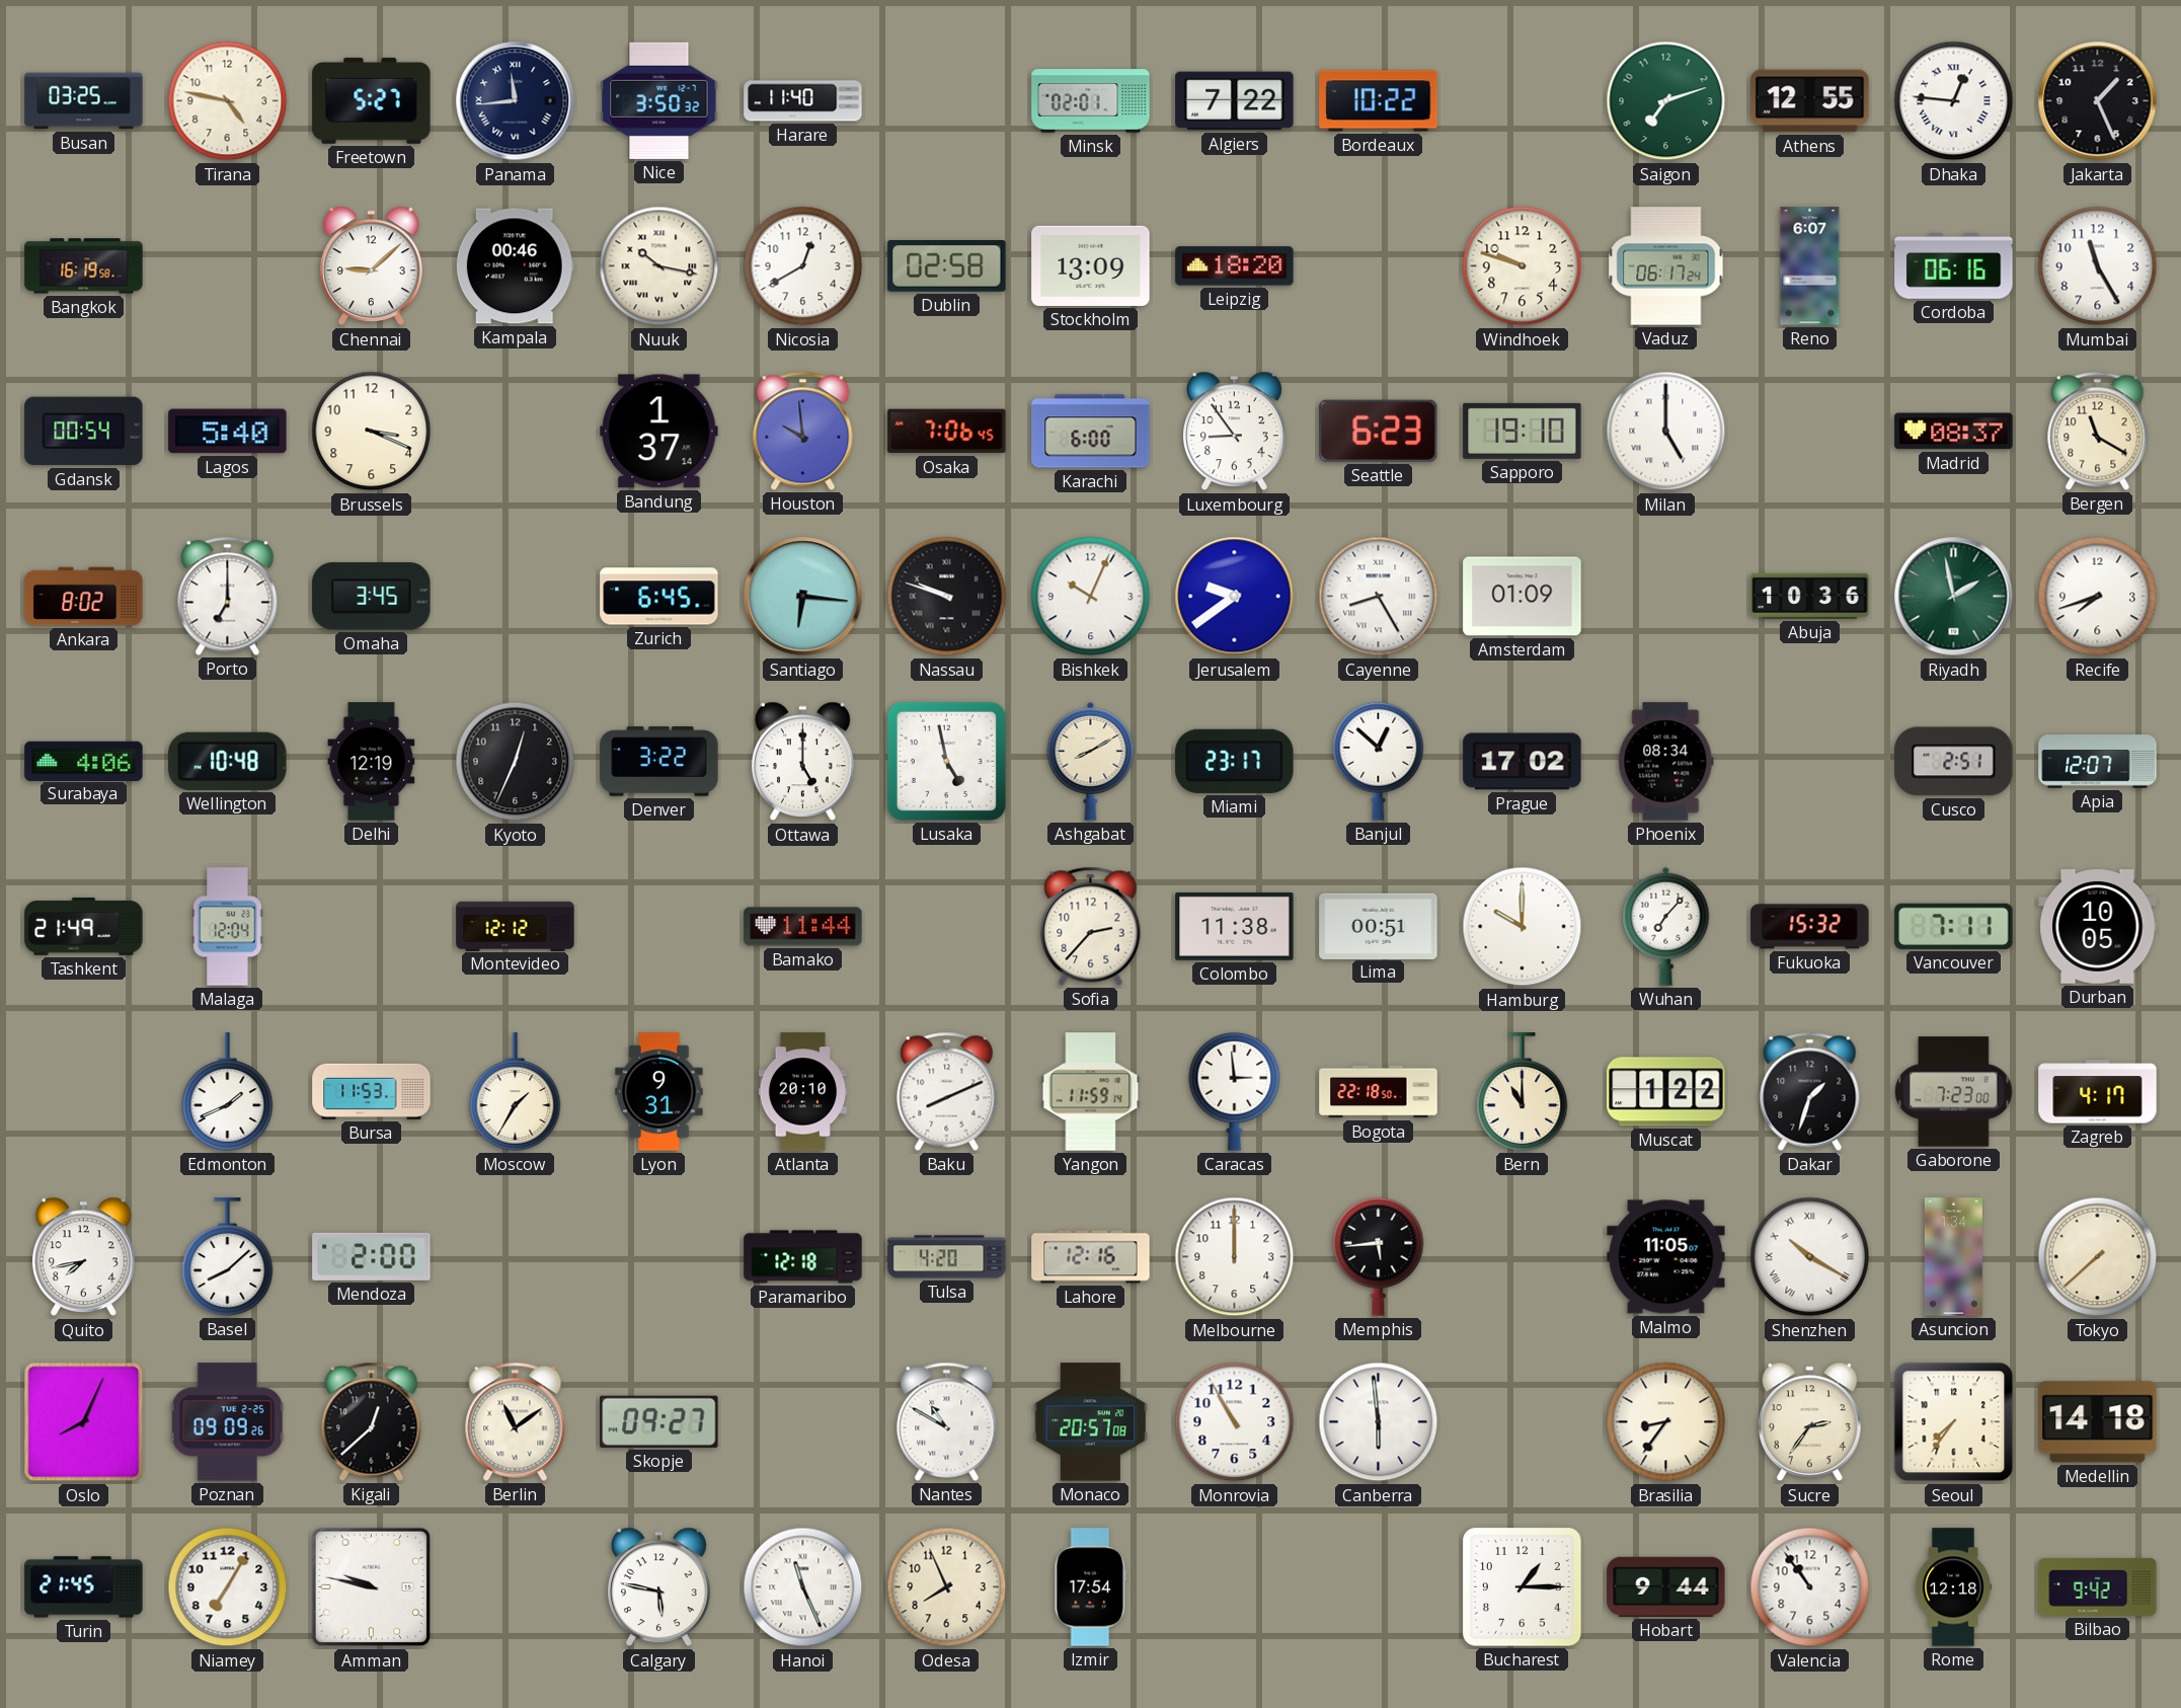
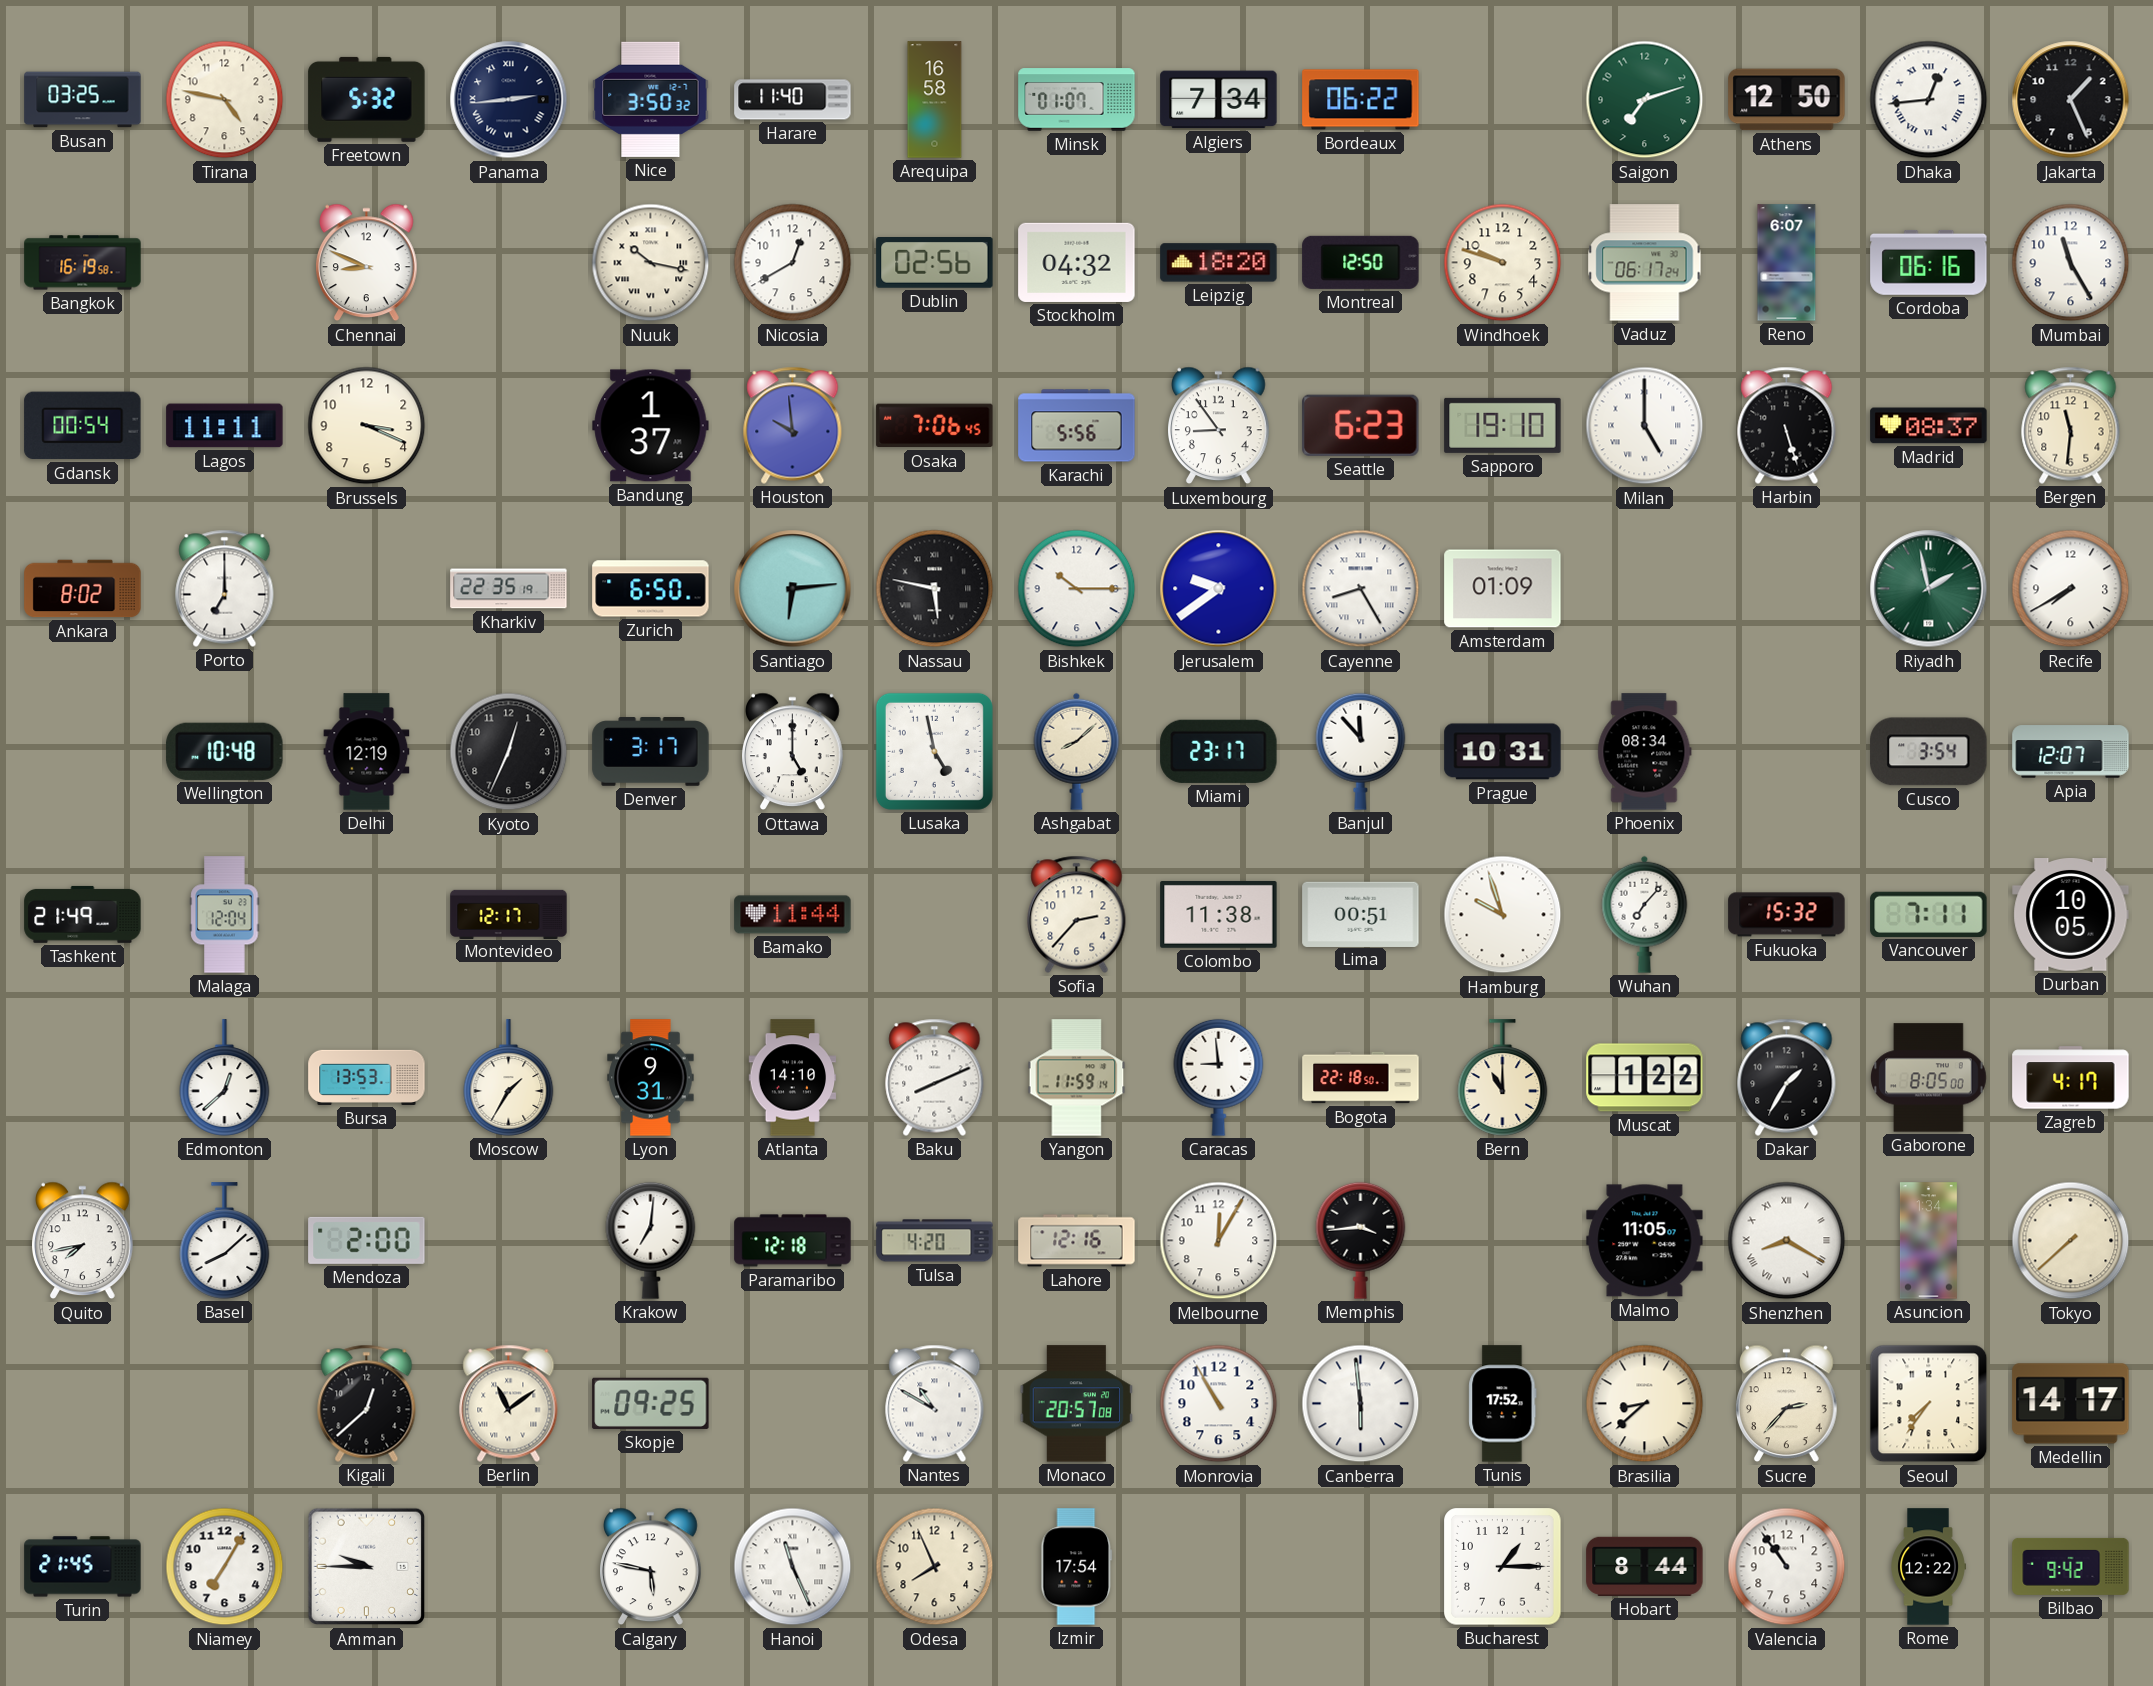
Freetown: 5:27 -> 5:32 (367, 99)
Panama: 11:44 -> 2:44 (509, 100)
Arequipa: none -> 16:58 (935, 100)
Minsk: 02:01 -> 01:07 (1077, 100)
Algiers: 7:22 -> 7:34 (1219, 100)
Bordeaux: 10:22 -> 06:22 (1361, 100)
Athens: 12:55 -> 12:50 (1787, 100)
Dhaka: 12:46 -> 12:44 (1929, 100)
Chennai: 9:08 -> 8:49 (367, 263)
Kampala: 00:46 -> none (515, 266)
Dublin: 02:58 -> 02:56 (935, 263)
Stockholm: 13:09 -> 04:32 (1077, 262)
Montreal: none -> 12:50 (1361, 262)
Lagos: 5:40 -> 11:11 (225, 426)
Karachi: 6:00 -> 5:56 (1077, 426)
Harbin: none -> 5:27 (1787, 425)
Bergen: 11:20 -> 11:31 (2071, 425)
Omaha: 3:45 -> none (372, 597)
Kharkiv: none -> 22:35 (509, 589)
Zurich: 6:45 -> 6:50 (651, 589)
Santiago: 6:16 -> 6:14 (793, 589)
Nassau: 9:48 -> 5:47 (935, 589)
Bishkek: 10:04 -> 10:15 (1077, 589)
Abuja: 10:36 -> none (1810, 596)
Recife: 7:42 -> 7:40 (2071, 589)
Surabaya: 4:06 -> none (84, 761)
Denver: 3:22 -> 3:17 (651, 752)
Ashgabat: 8:10 -> 8:08 (1077, 751)
Banjul: 12:52 -> 11:53 (1361, 751)
Prague: 17:02 -> 10:31 (1503, 752)
Cusco: 2:51 -> 3:54 (1929, 752)
Montevideo: 12:12 -> 12:17 (509, 914)
Hamburg: 10:00 -> 9:57 (1503, 915)
Edmonton: 1:41 -> 12:38 (225, 1078)
Bursa: 11:53 -> 13:53 (367, 1077)
Atlanta: 20:10 -> 14:10 (793, 1078)
Caracas: 2:59 -> 8:59 (1219, 1077)
Dakar: 1:33 -> 1:35 (1787, 1077)
Gaborone: 7:23 -> 8:05 (1929, 1078)
Krakow: none -> 7:01 (651, 1240)
Melbourne: 12:00 -> 12:05 (1219, 1241)
Memphis: 5:44 -> 3:44 (1361, 1240)
Shenzhen: 10:20 -> 8:20 (1787, 1241)
Oslo: 8:04 -> none (84, 1422)
Poznan: 09:09 -> none (227, 1422)
Skopje: 09:27 -> 09:25 (651, 1403)
Tunis: none -> 17:52 (1503, 1404)
Brasilia: 8:36 -> 8:38 (1645, 1404)
Sucre: 2:36 -> 2:37 (1787, 1404)
Medellin: 14:18 -> 14:17 (2071, 1404)
Amman: 9:47 -> 9:45 (367, 1567)
Hobart: 9:44 -> 8:44 (1645, 1566)
Rome: 12:18 -> 12:22 (1928, 1567)
